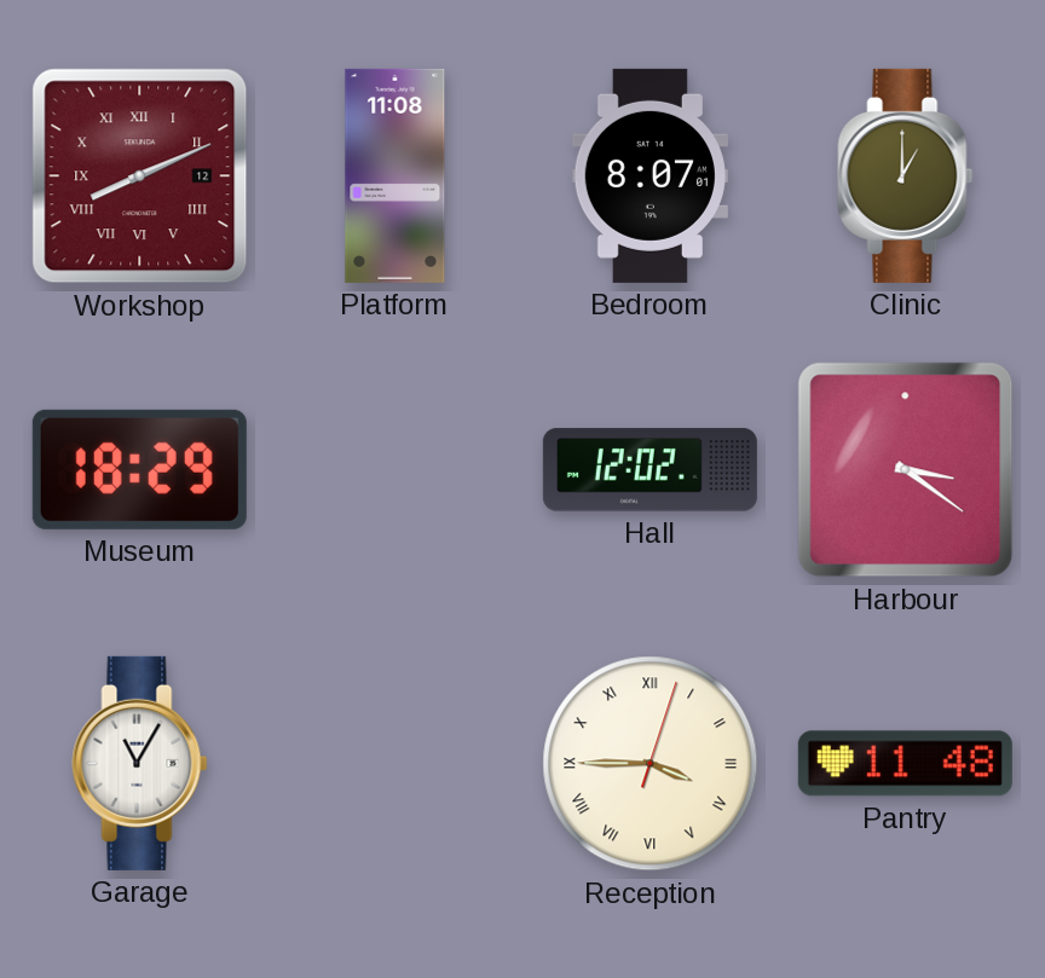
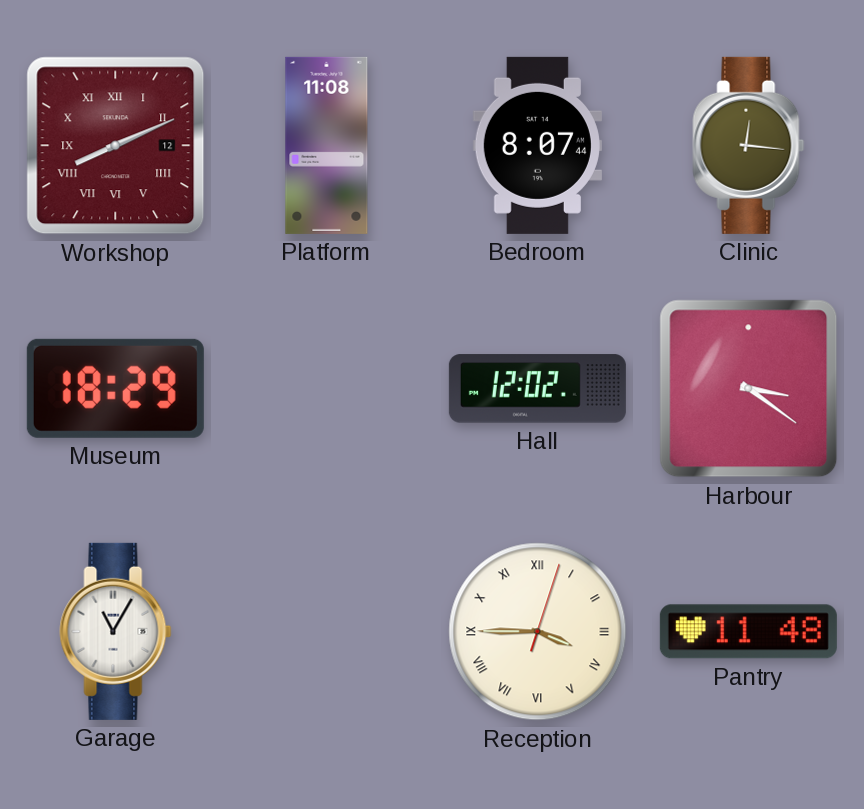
Bedroom: 8:07:01 -> 8:07:44 (537, 145)
Clinic: 1:00 -> 12:16 (749, 145)
